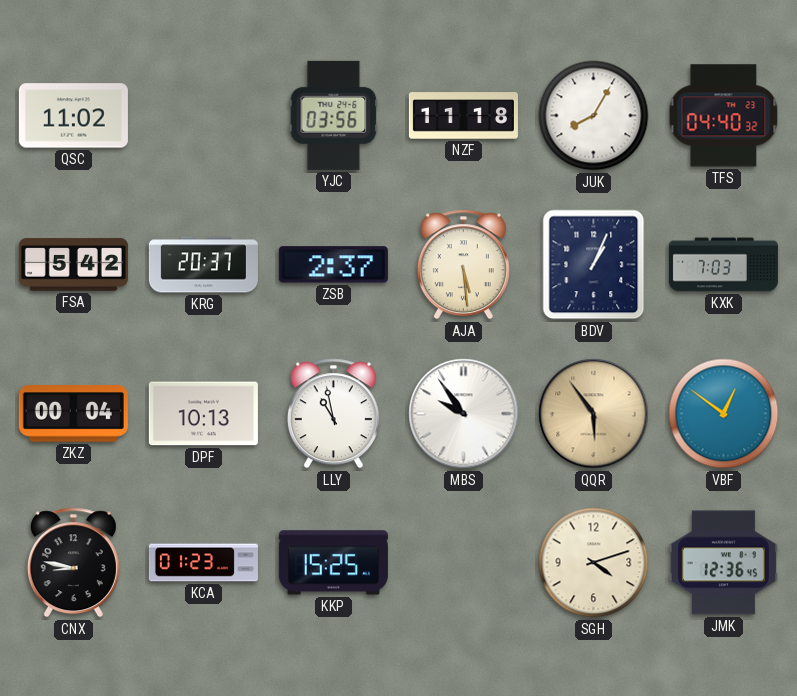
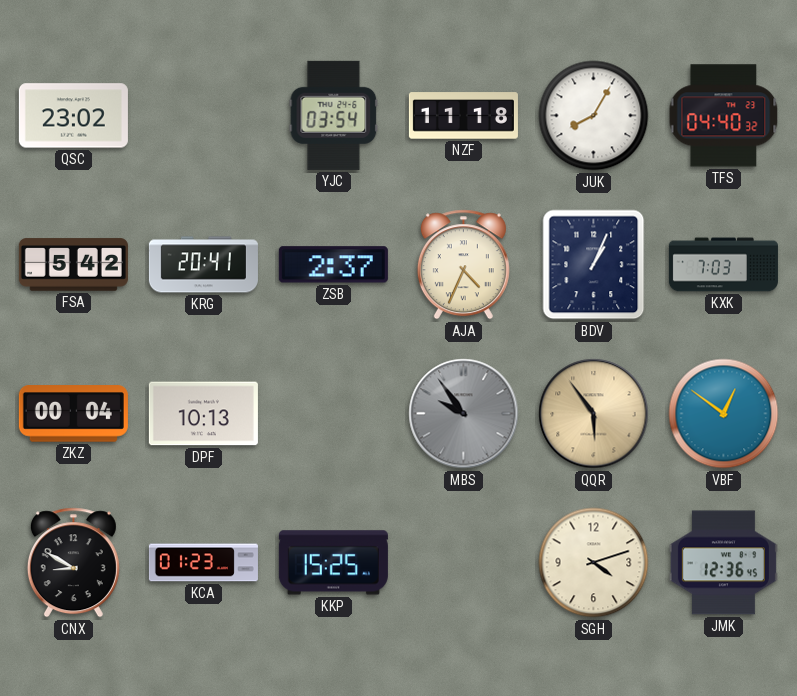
QSC: 11:02 -> 23:02 (73, 116)
YJC: 03:56 -> 03:54 (334, 115)
KRG: 20:37 -> 20:41 (203, 265)
AJA: 5:29 -> 4:34 (463, 265)
LLY: 10:58 -> none (333, 414)
MBS dial: white -> grey (464, 414)
CNX: 8:47 -> 8:50 (73, 563)
